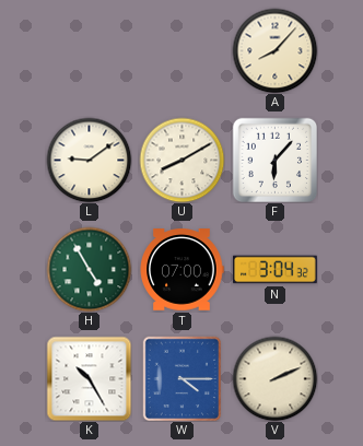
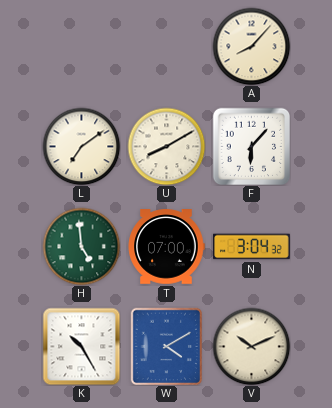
L: 9:09 -> 7:09 (81, 146)
H: 4:55 -> 4:59 (81, 246)
W: 4:15 -> 4:10 (167, 346)
V: 2:11 -> 10:11 (251, 346)
